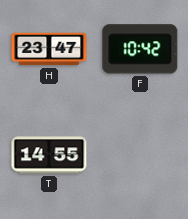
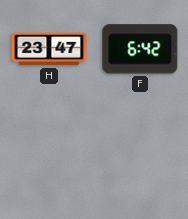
F: 10:42 -> 6:42 (140, 49)
T: 14:55 -> none (49, 155)
